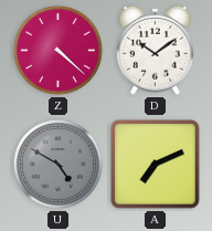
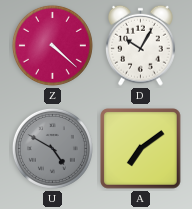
D: 10:09 -> 10:05 (141, 45)
A: 7:11 -> 7:09 (141, 149)
